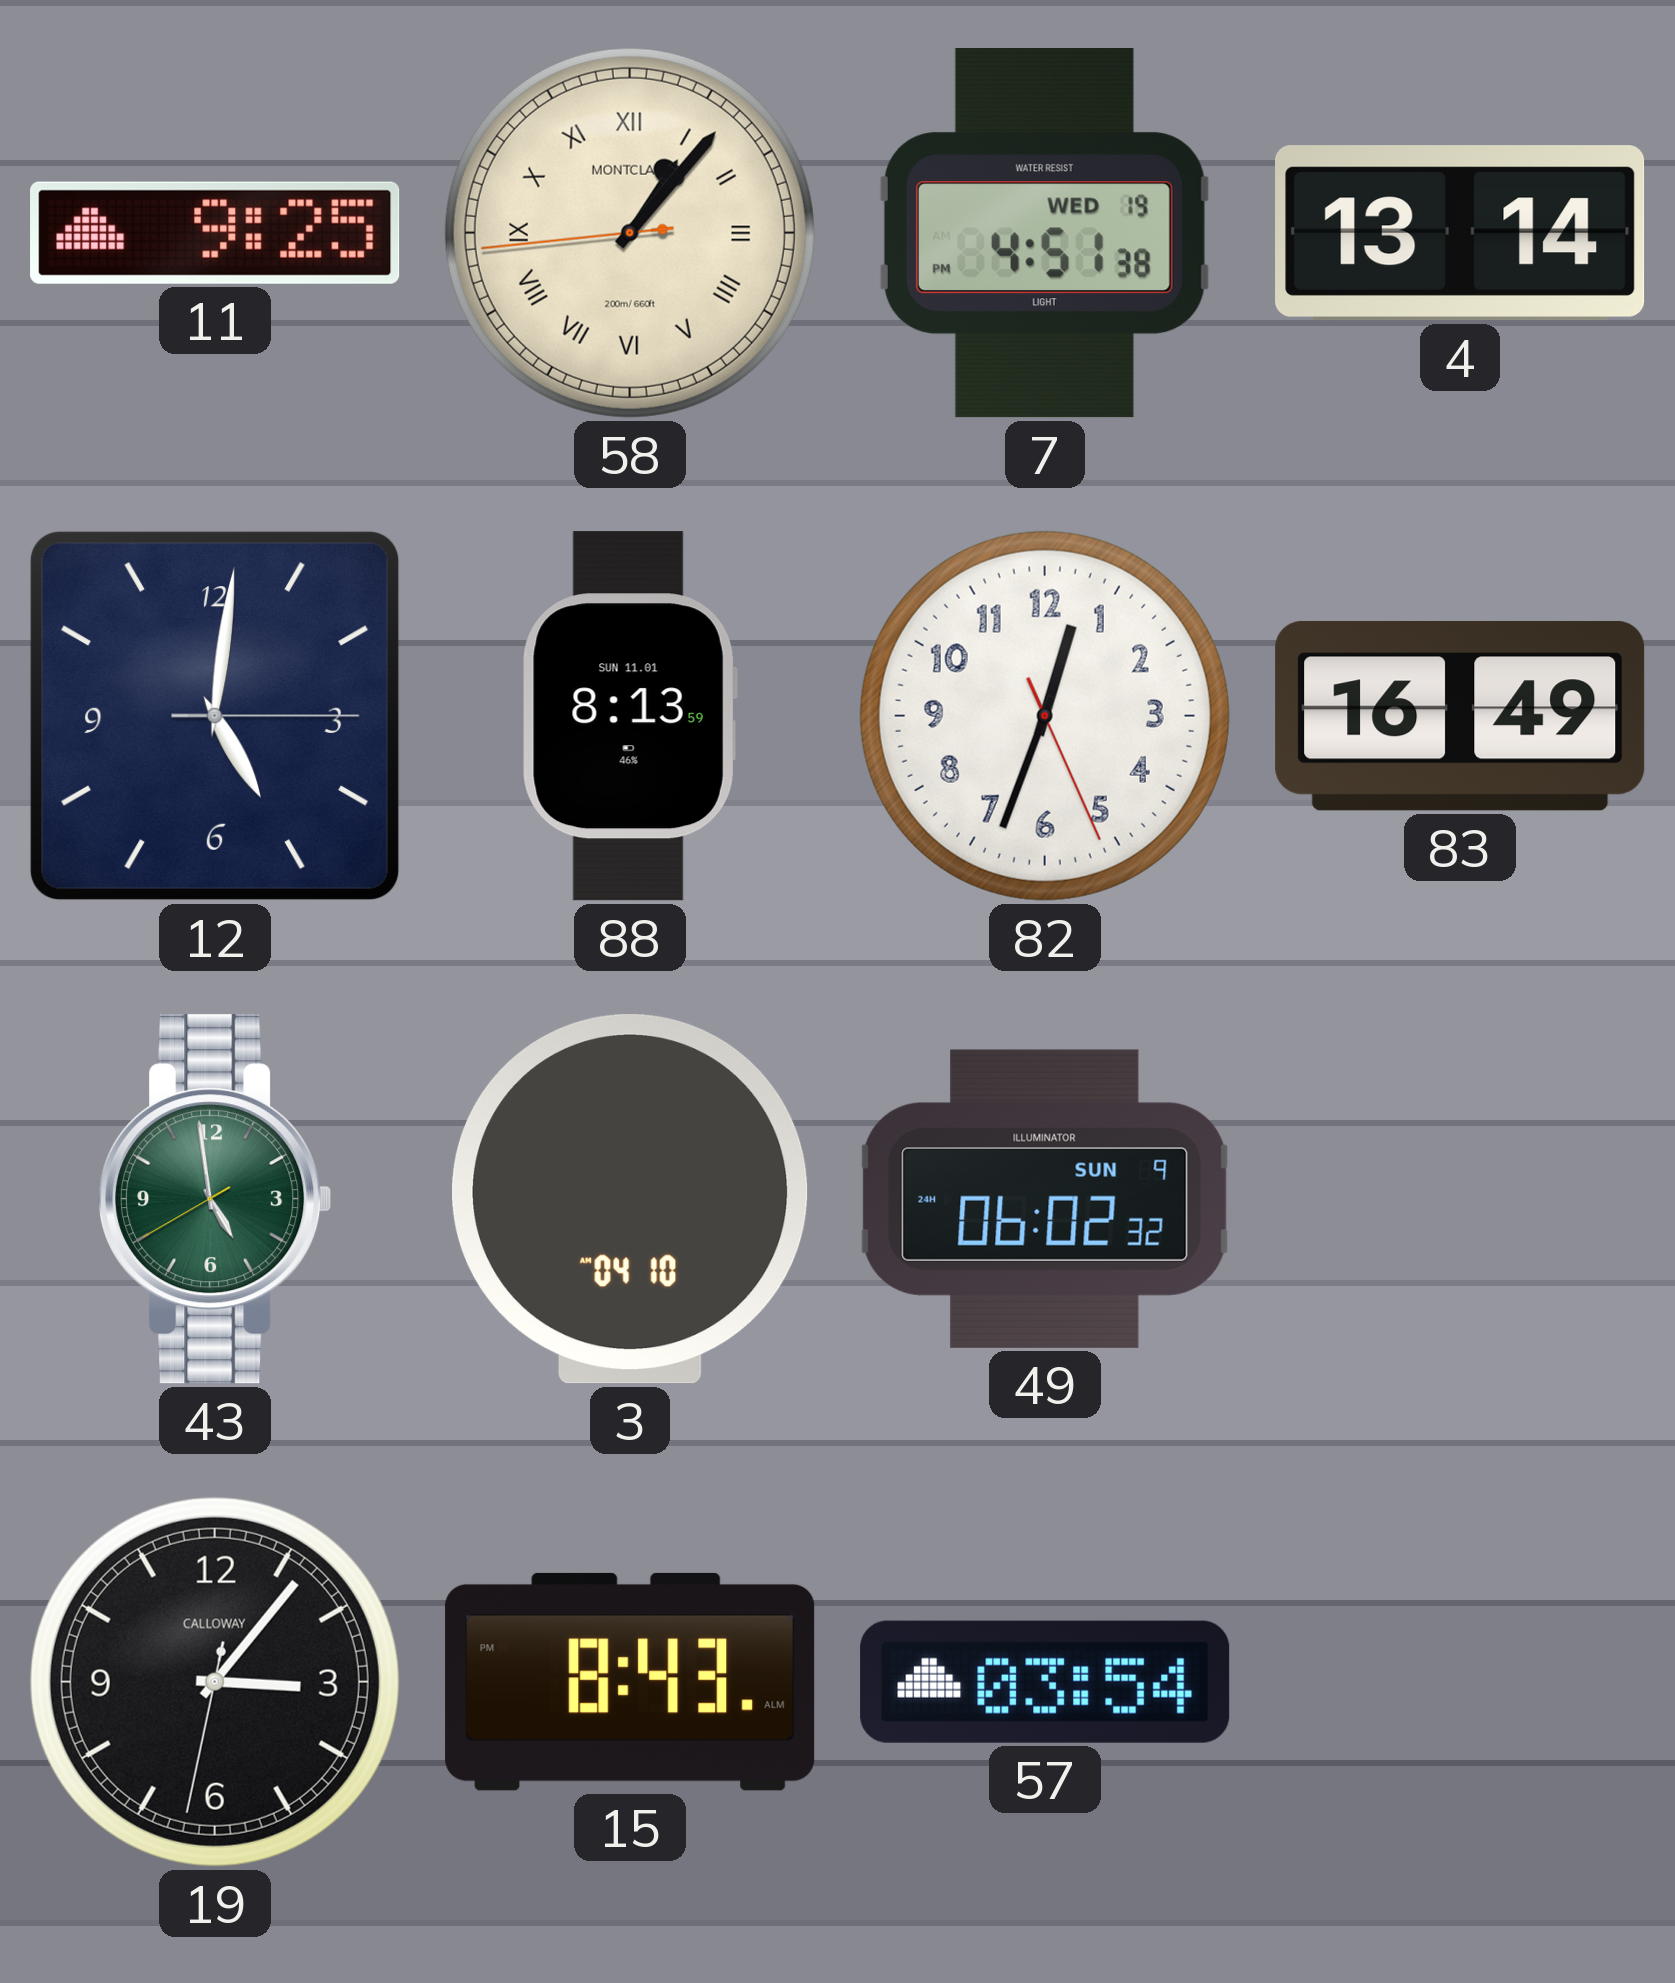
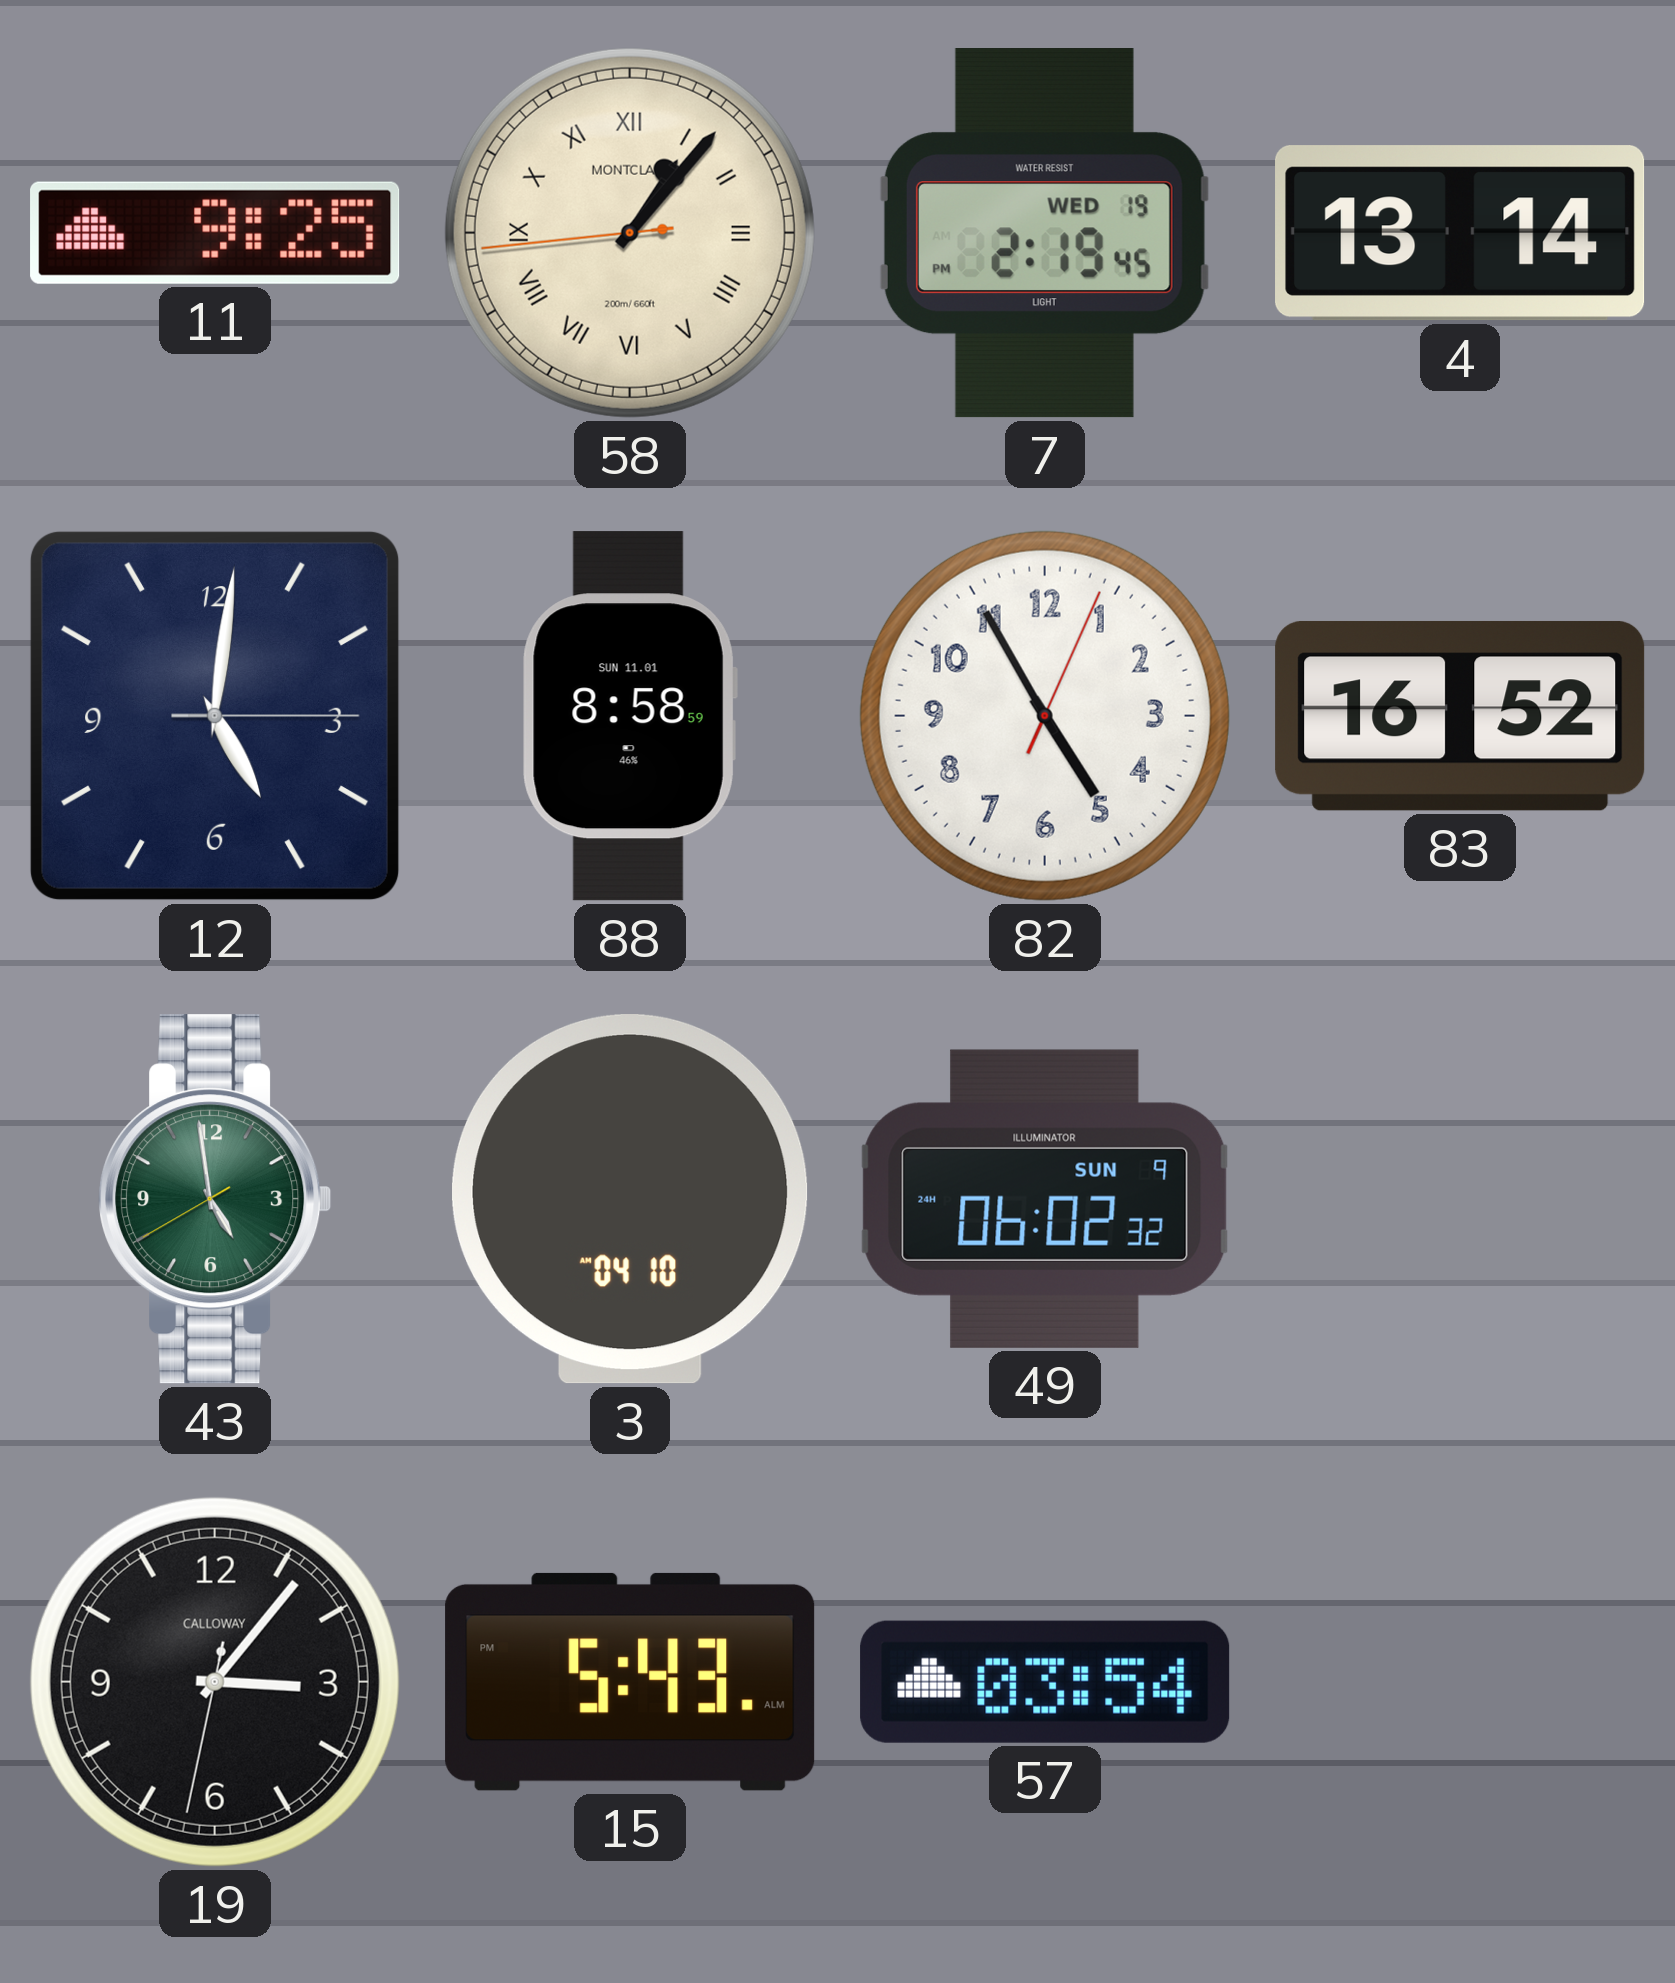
7: 4:51 -> 2:19 (1044, 233)
88: 8:13 -> 8:58 (630, 716)
82: 12:33 -> 4:55 (1045, 716)
83: 16:49 -> 16:52 (1460, 716)
15: 8:43 -> 5:43 (630, 1682)
